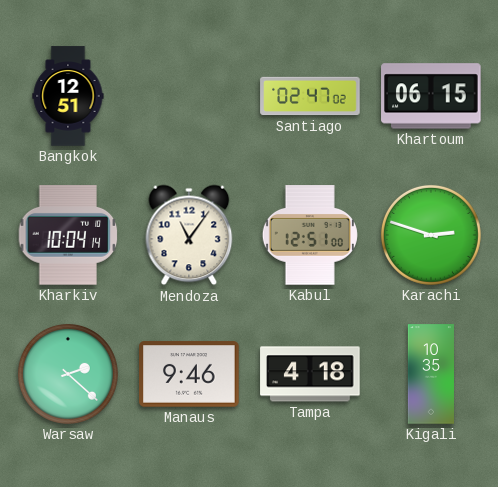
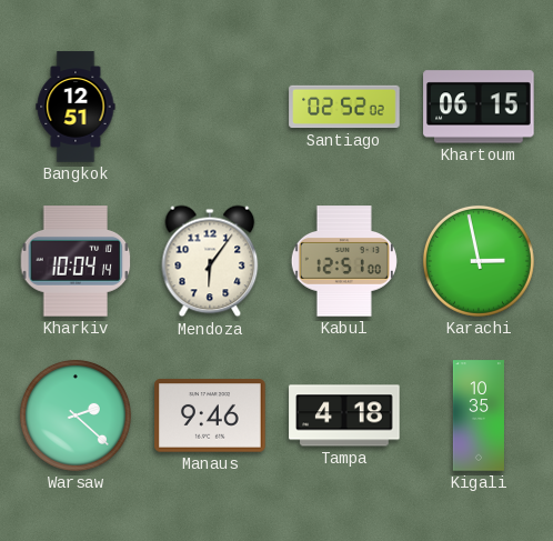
Santiago: 02:47 -> 02:52 (344, 107)
Mendoza: 11:06 -> 6:06 (210, 261)
Karachi: 2:48 -> 2:58 (479, 261)
